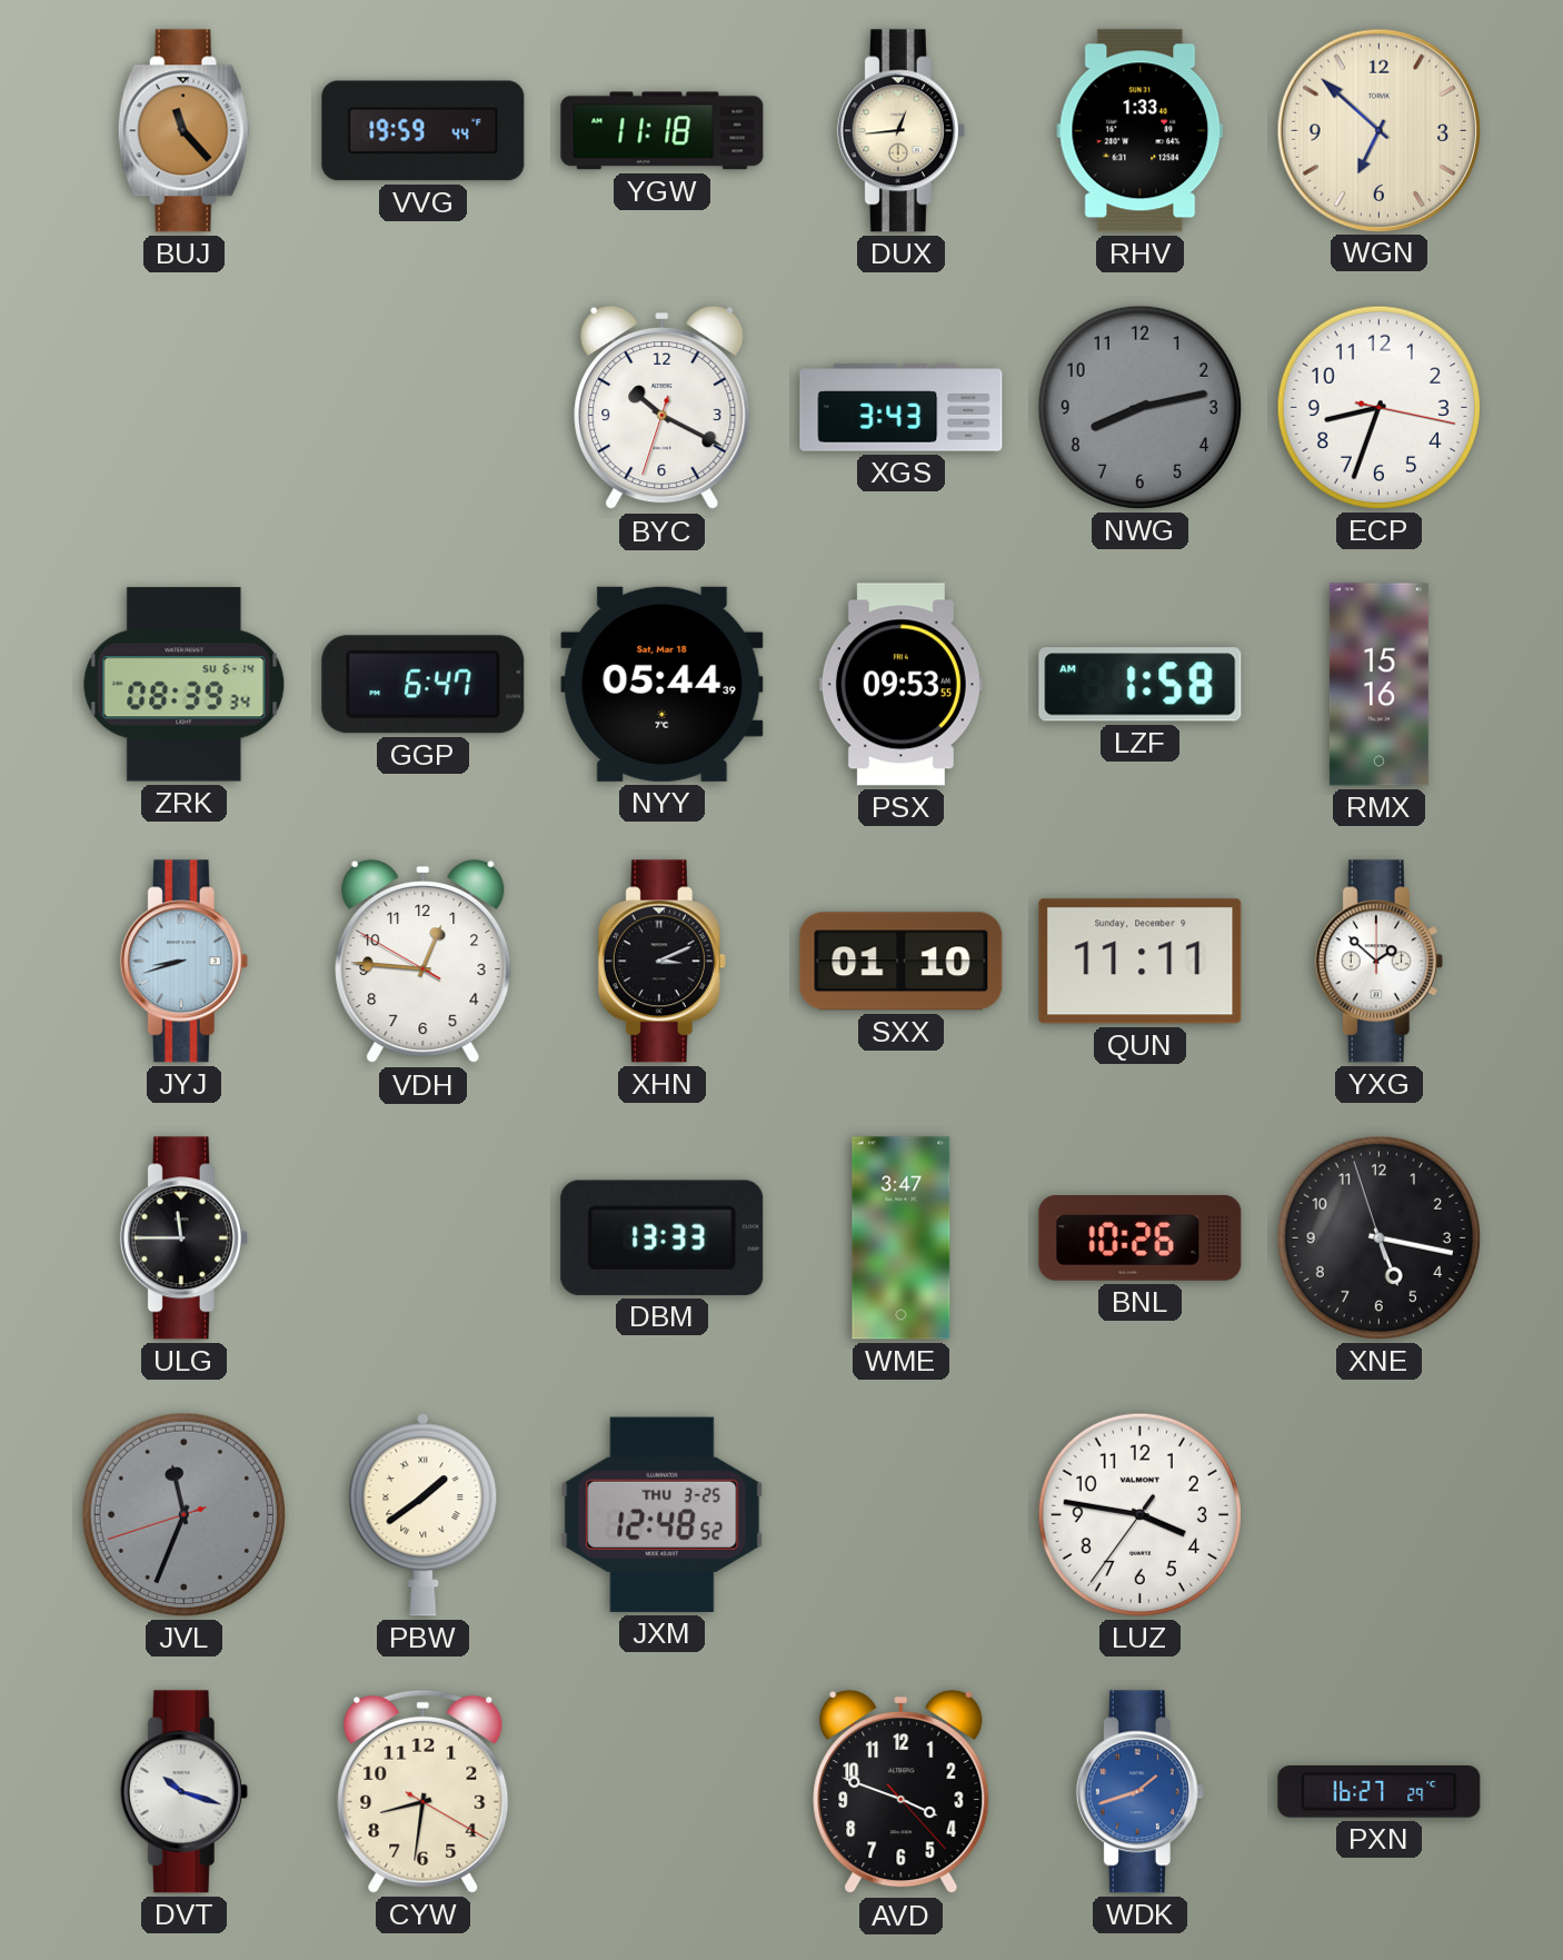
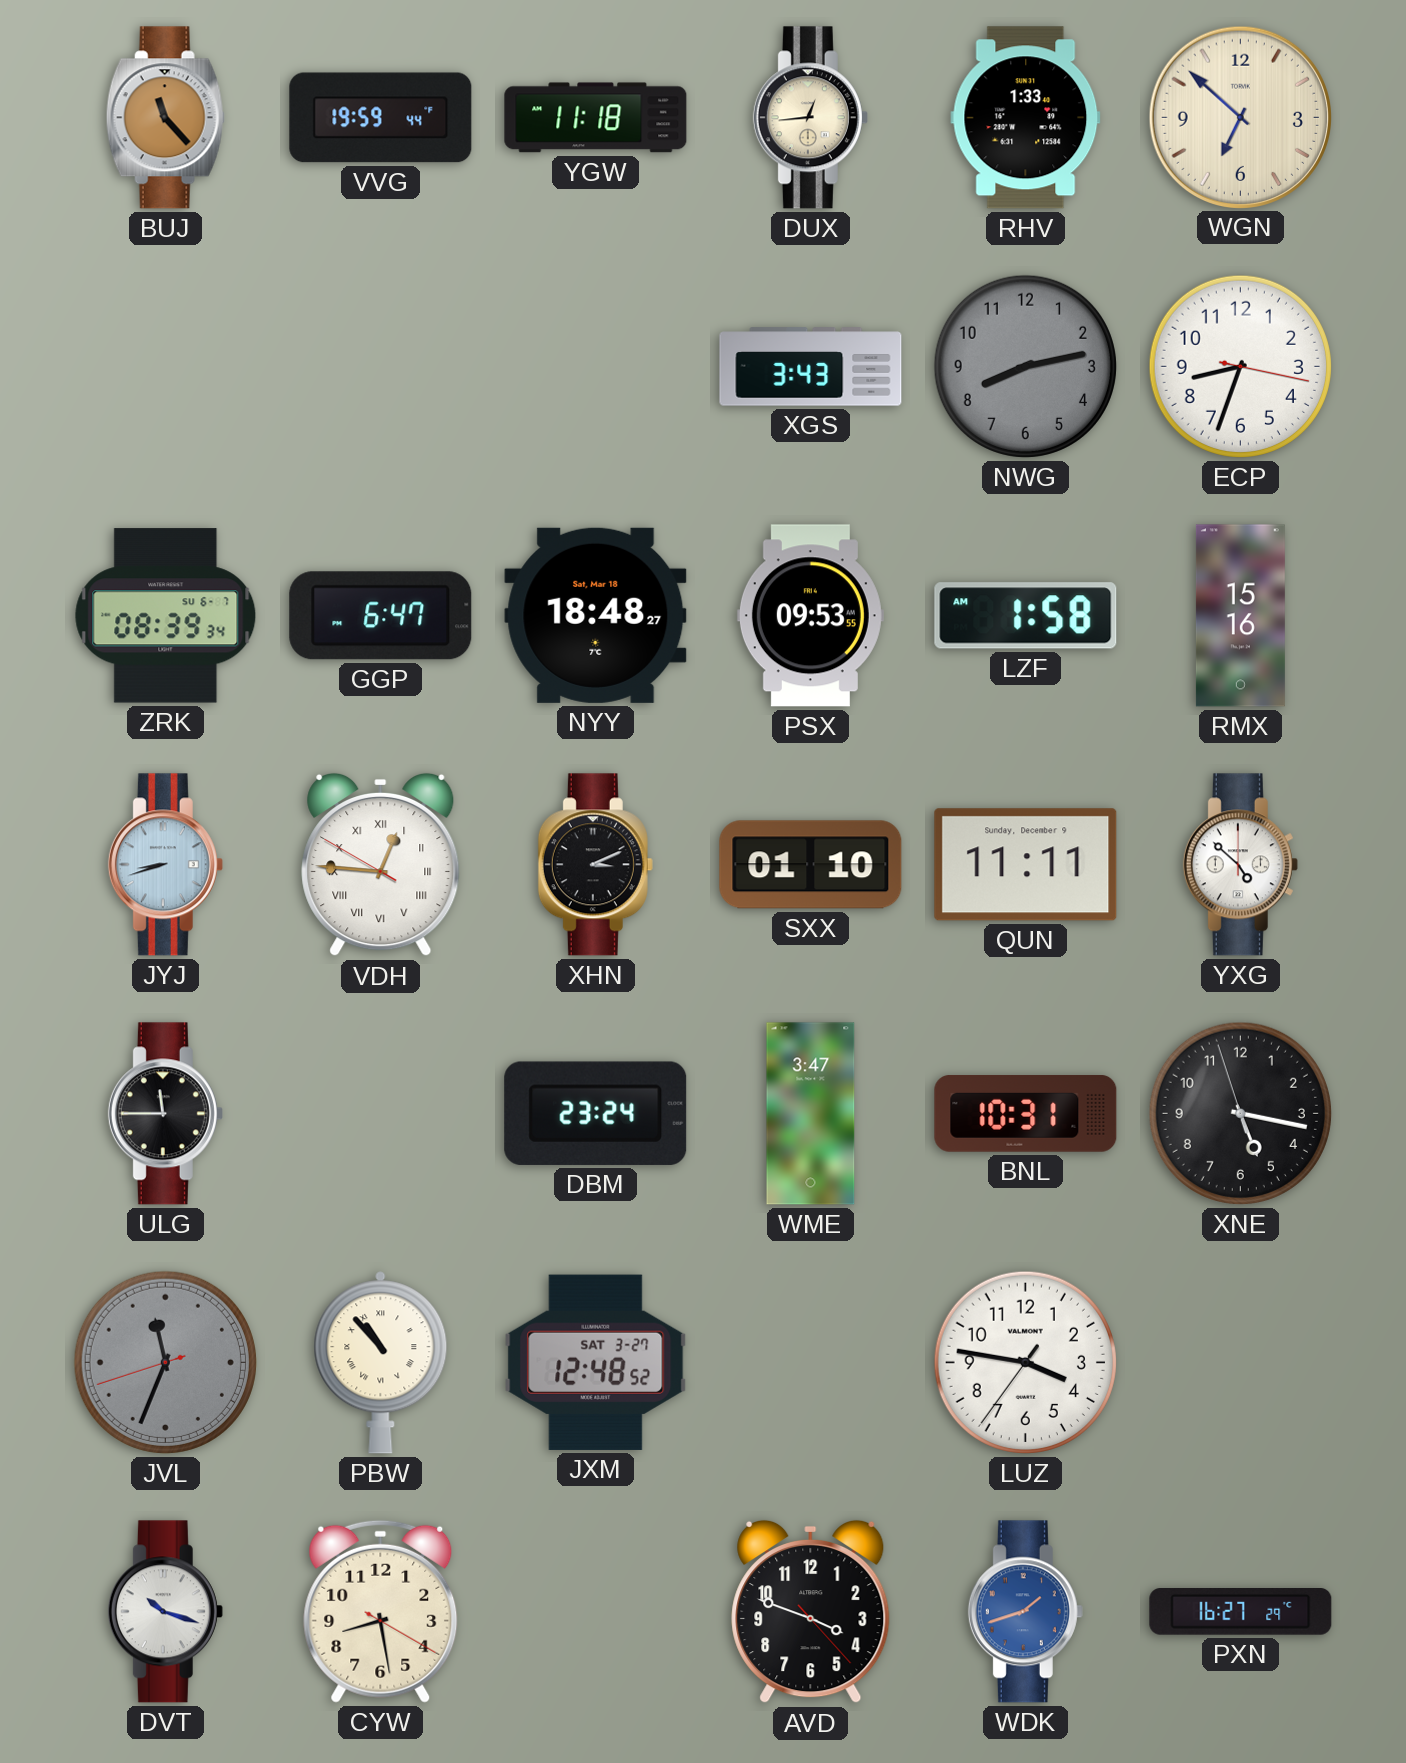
BYC: 10:19 -> none (663, 408)
ZRK date: SU 6-14 -> SU 6-7 (166, 616)
NYY: 05:44 -> 18:48 (596, 615)
VDH numerals: Arabic -> Roman (381, 865)
YXG: 1:52 -> 4:52 (1240, 865)
DBM: 13:33 -> 23:24 (596, 1113)
BNL: 10:26 -> 10:31 (1026, 1114)
PBW: 1:39 -> 10:53 (381, 1363)
JXM date: THU 3-25 -> SAT 3-27 (596, 1362)
CYW: 8:31 -> 8:28 (381, 1611)
